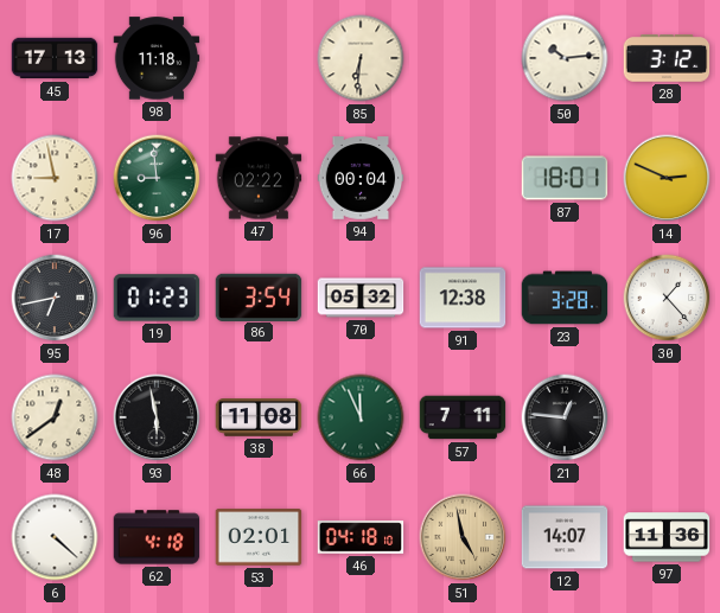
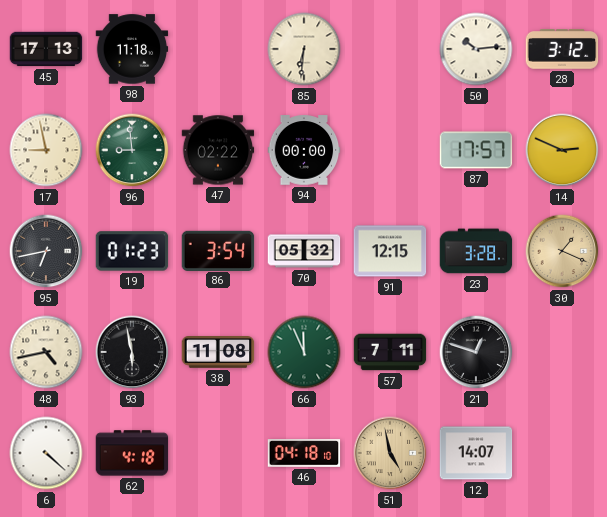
94: 00:04 -> 00:00 (304, 150)
87: 18:01 -> 17:57 (476, 150)
91: 12:38 -> 12:15 (390, 251)
30: 1:23 -> 1:19 (562, 251)
30 dial: white -> champagne (562, 251)
48: 12:39 -> 4:43 (46, 352)
21: 12:46 -> 12:48 (476, 352)
53: 02:01 -> none (259, 537)
97: 11:36 -> none (667, 537)
